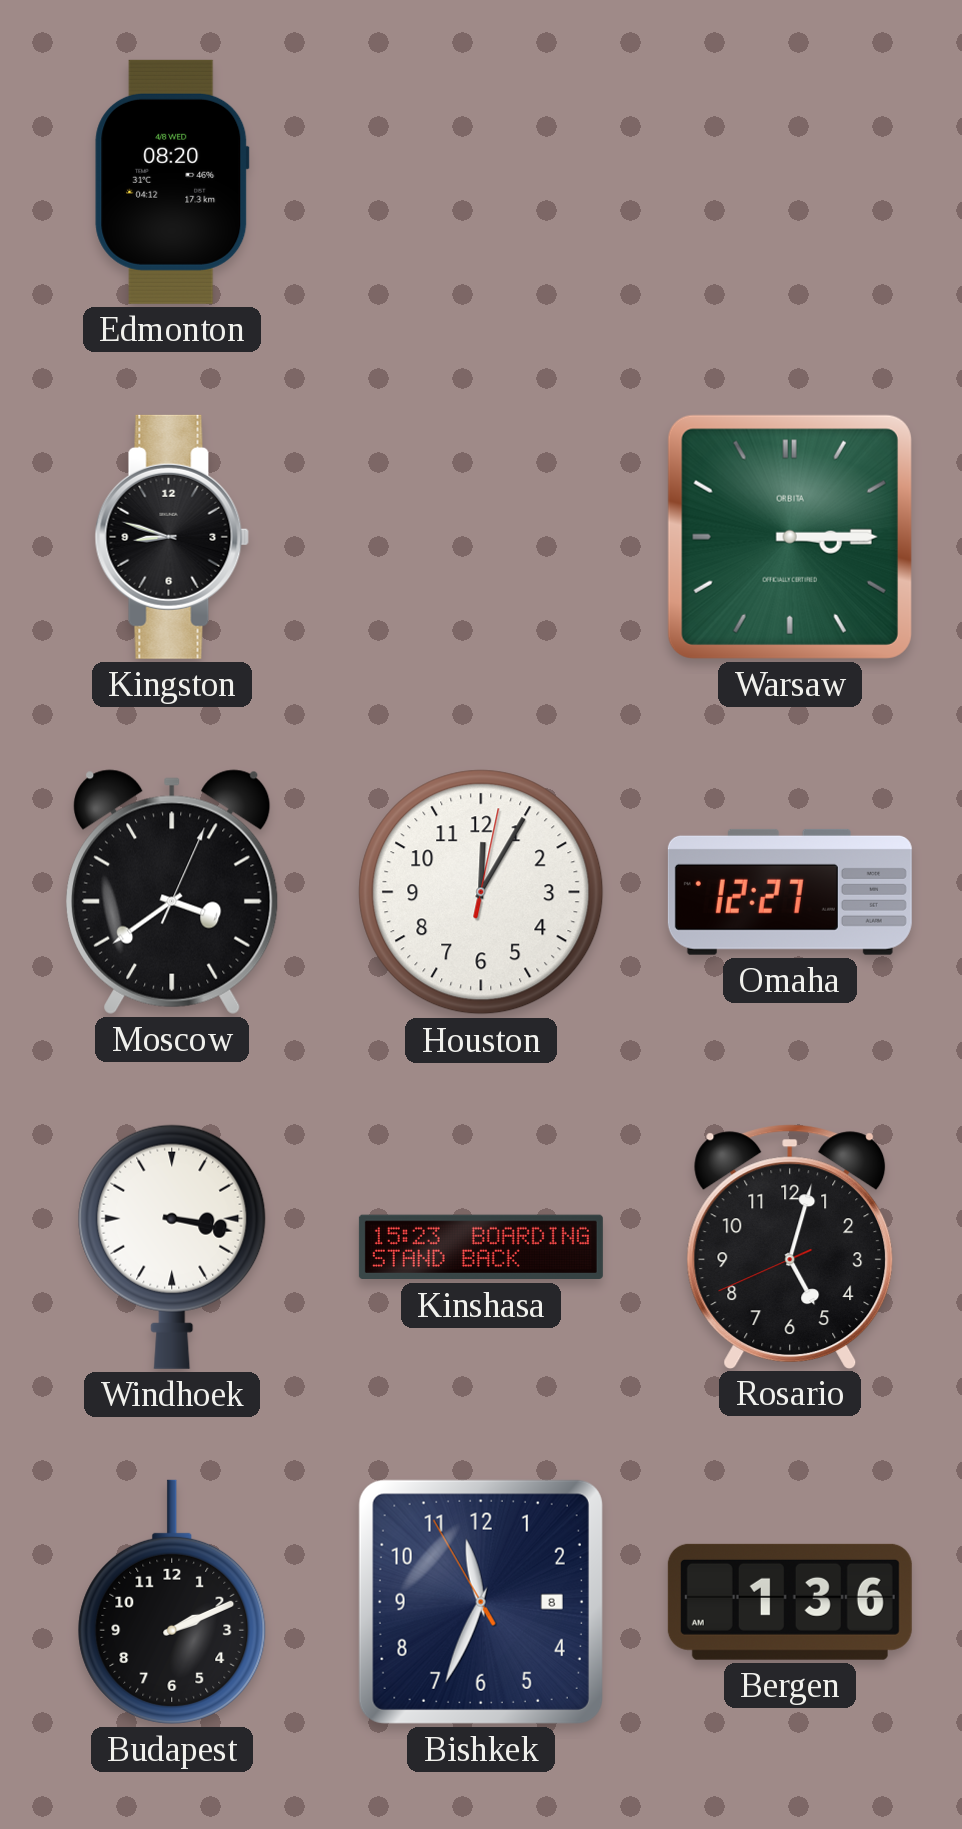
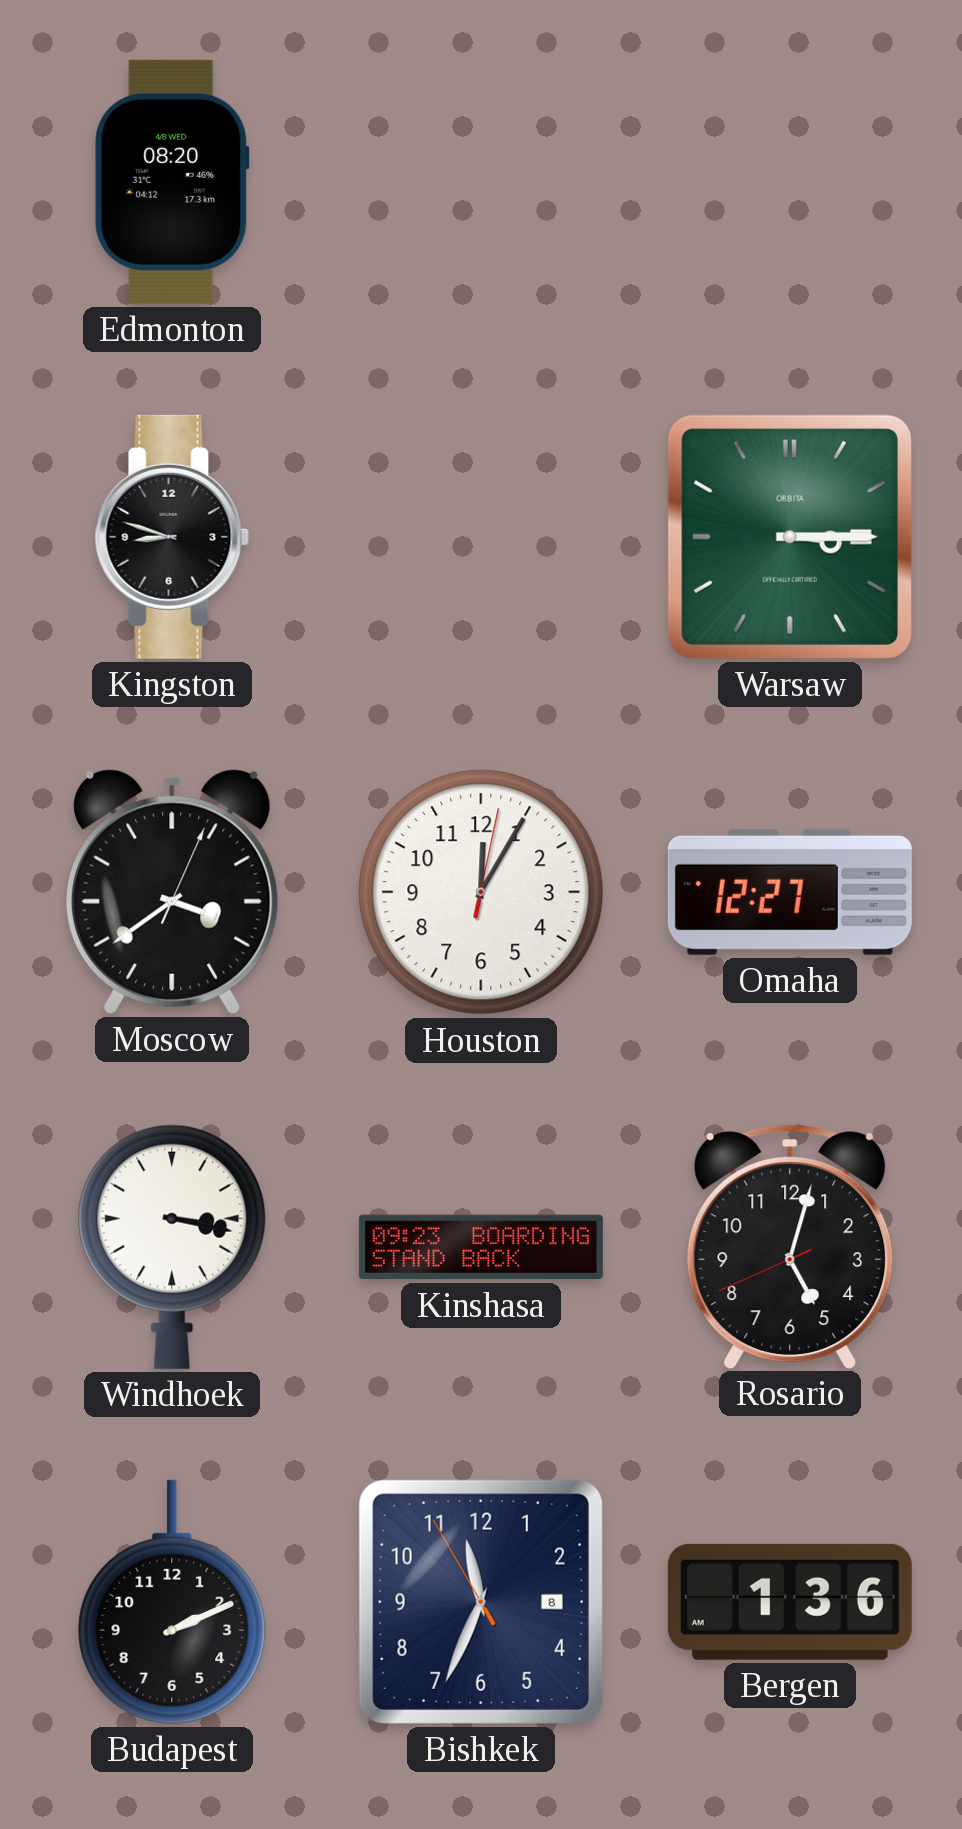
Kinshasa: 15:23 -> 09:23 (481, 1247)
